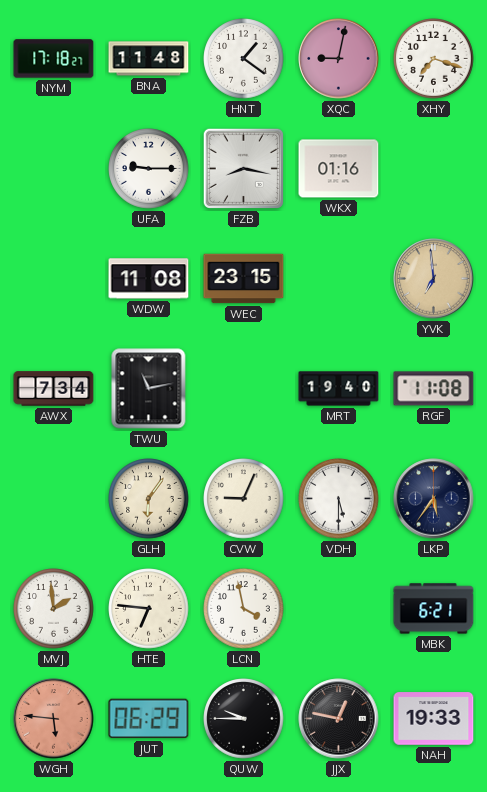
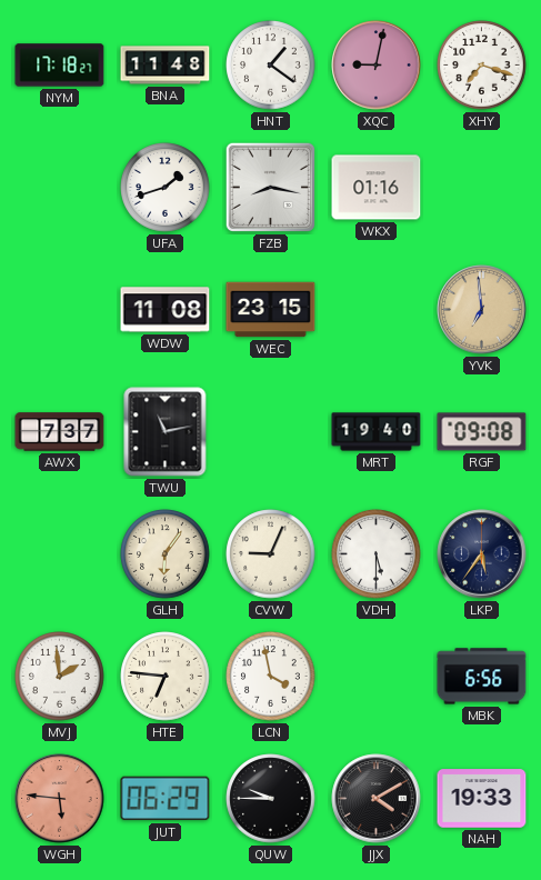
UFA: 9:15 -> 1:42 (166, 188)
AWX: 7:34 -> 7:37 (60, 432)
RGF: 11:08 -> 09:08 (482, 432)
MBK: 6:21 -> 6:56 (482, 677)
JJX: 12:47 -> 4:10 (377, 799)
